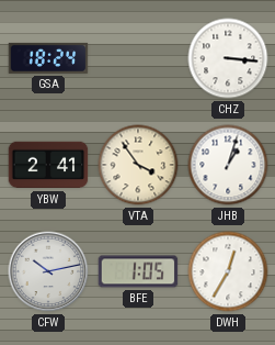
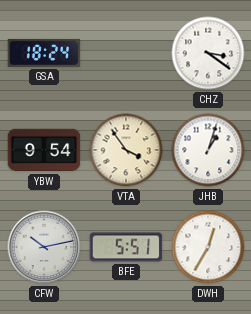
CHZ: 3:16 -> 3:21 (208, 53)
YBW: 2:41 -> 9:54 (44, 150)
BFE: 1:05 -> 5:51 (126, 247)
